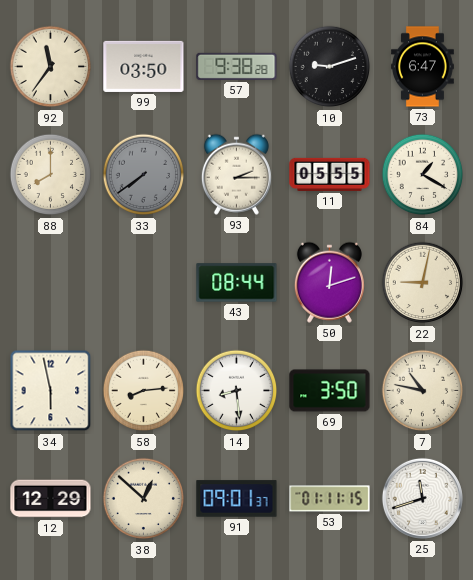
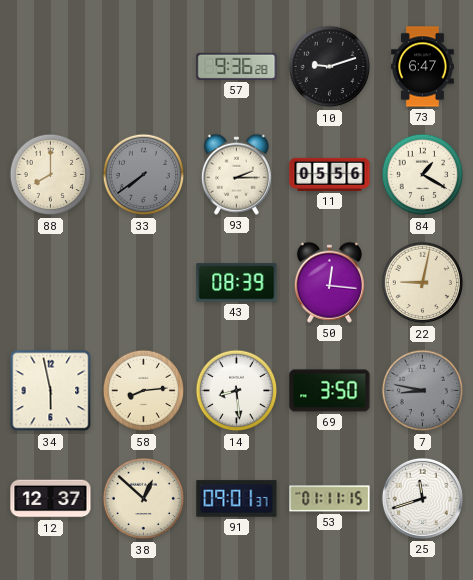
92: 11:36 -> none (51, 67)
99: 03:50 -> none (144, 66)
57: 9:38 -> 9:36 (237, 66)
11: 05:55 -> 05:56 (330, 174)
43: 08:44 -> 08:39 (237, 283)
50: 12:12 -> 12:16 (329, 282)
7: 10:47 -> 8:47 (423, 391)
7 dial: cream -> grey (423, 391)
12: 12:29 -> 12:37 (51, 499)
